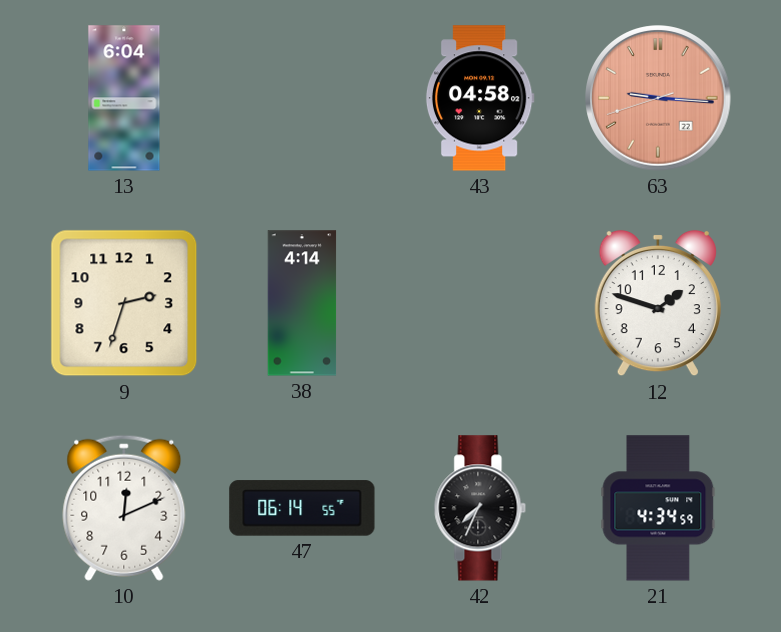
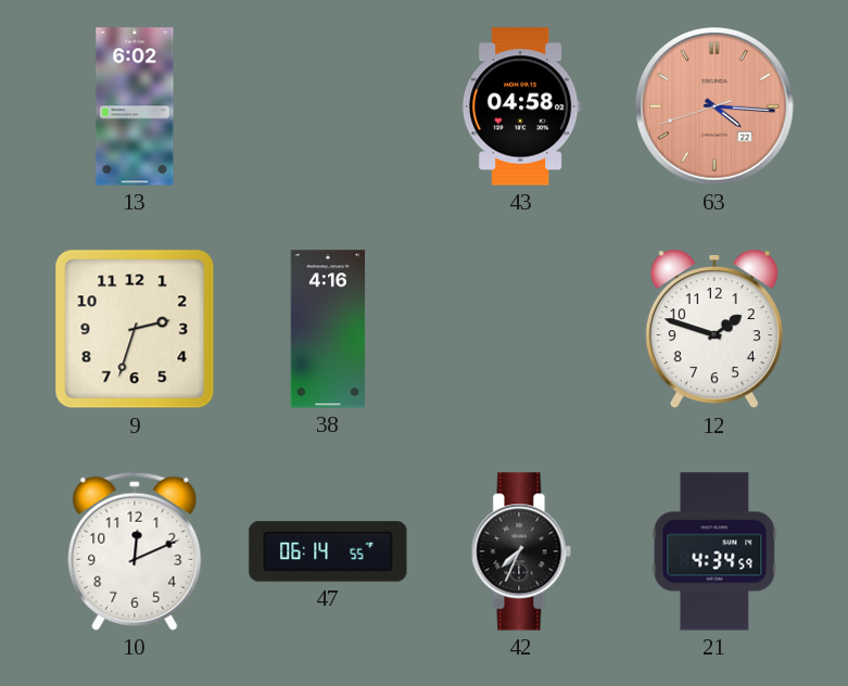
13: 6:04 -> 6:02 (135, 106)
63: 9:15 -> 4:15 (714, 106)
38: 4:14 -> 4:16 (328, 329)
